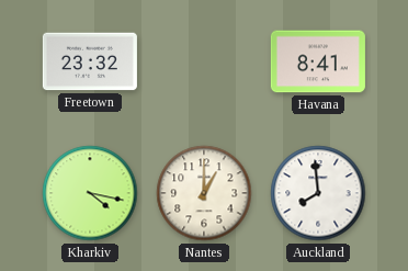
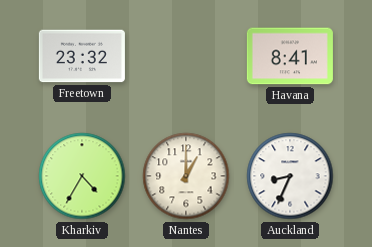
Kharkiv: 4:17 -> 4:35 (82, 176)
Auckland: 7:59 -> 8:34 (290, 176)
